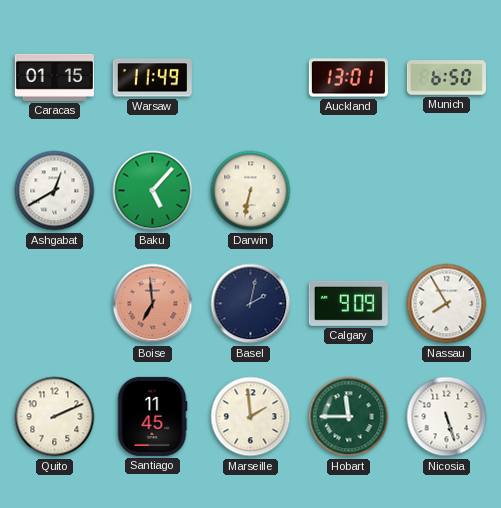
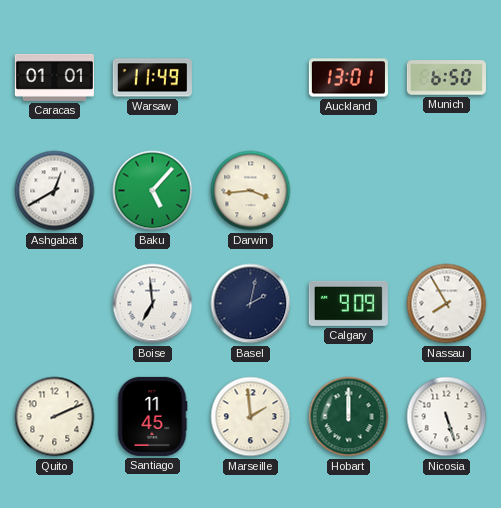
Caracas: 01:15 -> 01:01 (54, 77)
Darwin: 6:32 -> 3:44 (251, 191)
Boise dial: salmon -> white (153, 304)
Hobart: 11:45 -> 12:00 (349, 417)
